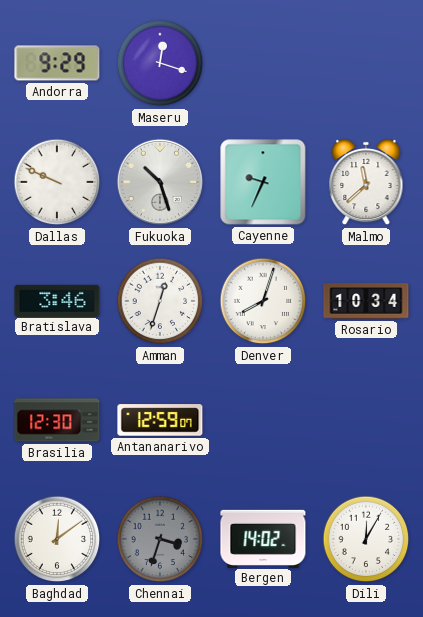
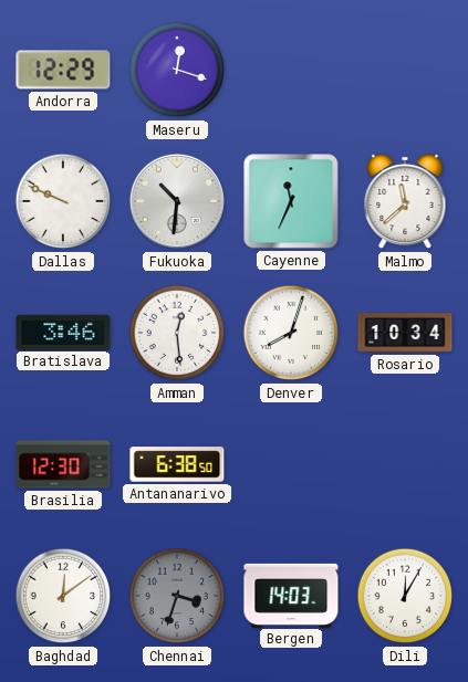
Andorra: 9:29 -> 12:29 (63, 70)
Fukuoka: 10:27 -> 10:31 (177, 201)
Cayenne: 9:34 -> 11:34 (291, 201)
Amman: 12:33 -> 12:29 (177, 333)
Antananarivo: 12:59 -> 6:38 (177, 464)
Bergen: 14:02 -> 14:03 (291, 595)
